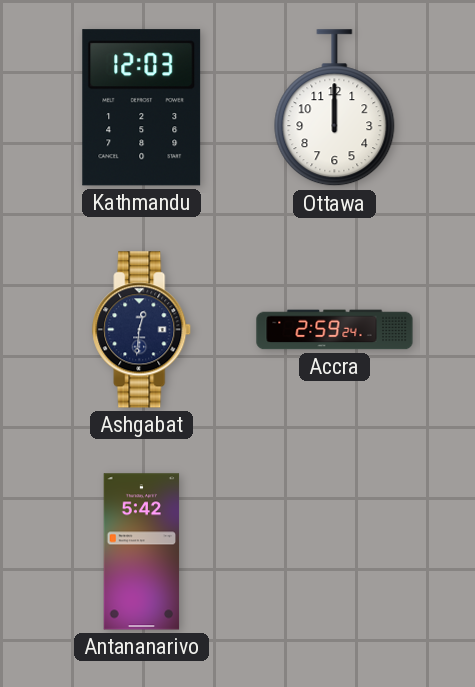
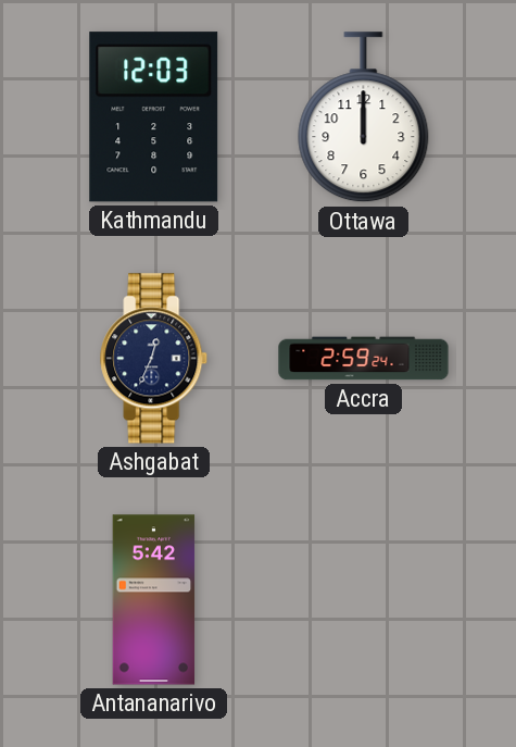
Ashgabat: 12:31 -> 12:34 (154, 359)
